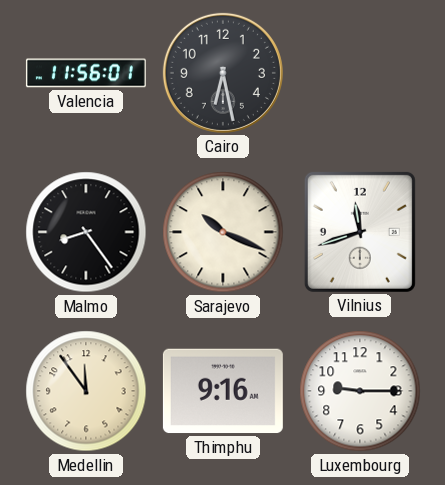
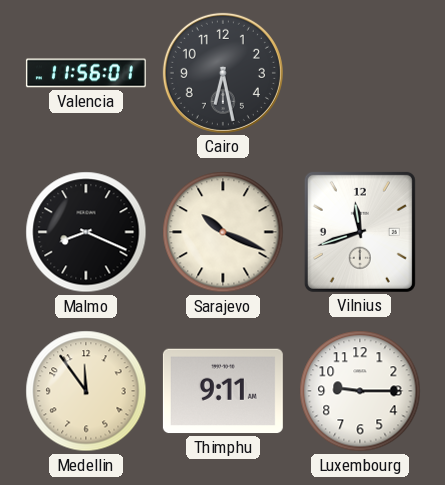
Malmo: 8:24 -> 8:19 (86, 232)
Thimphu: 9:16 -> 9:11 (223, 391)
